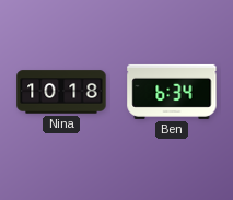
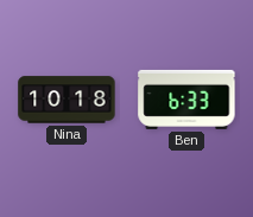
Ben: 6:34 -> 6:33 (186, 100)
